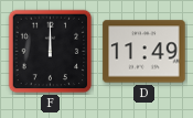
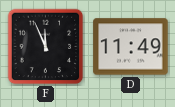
F: 12:00 -> 11:56 (46, 47)
